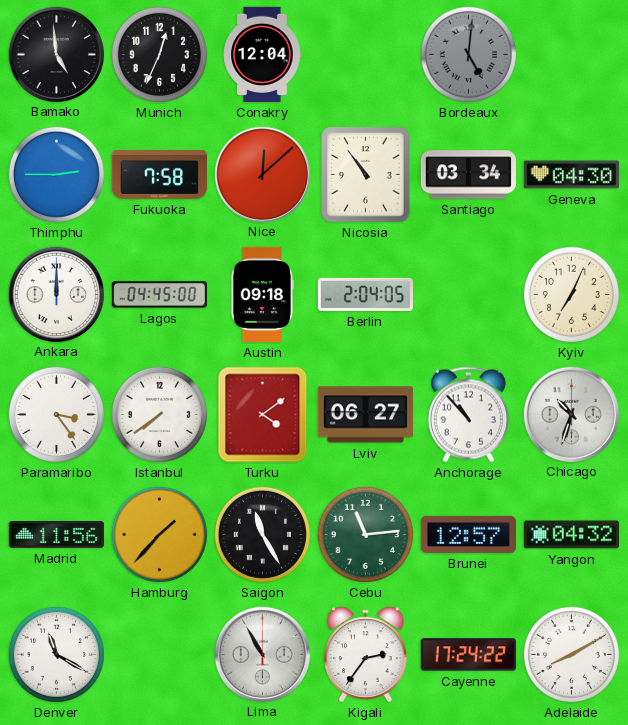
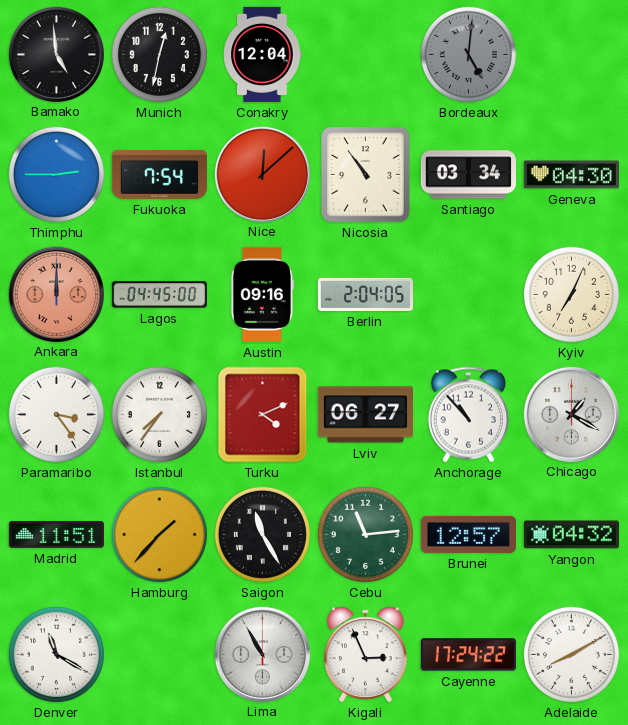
Munich: 12:34 -> 12:32 (159, 54)
Fukuoka: 7:58 -> 7:54 (159, 174)
Ankara dial: white -> salmon (56, 294)
Austin: 09:18 -> 09:16 (262, 294)
Istanbul: 7:39 -> 7:36 (159, 414)
Turku: 4:09 -> 4:11 (263, 415)
Chicago: 10:33 -> 1:20 (571, 414)
Madrid: 11:56 -> 11:51 (56, 535)
Kigali: 2:36 -> 2:56 (366, 655)
